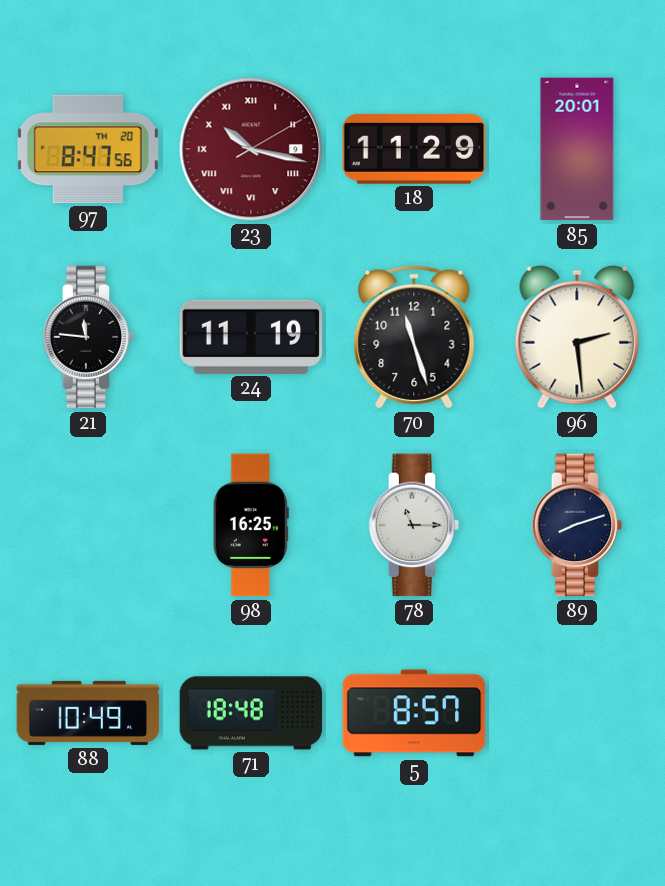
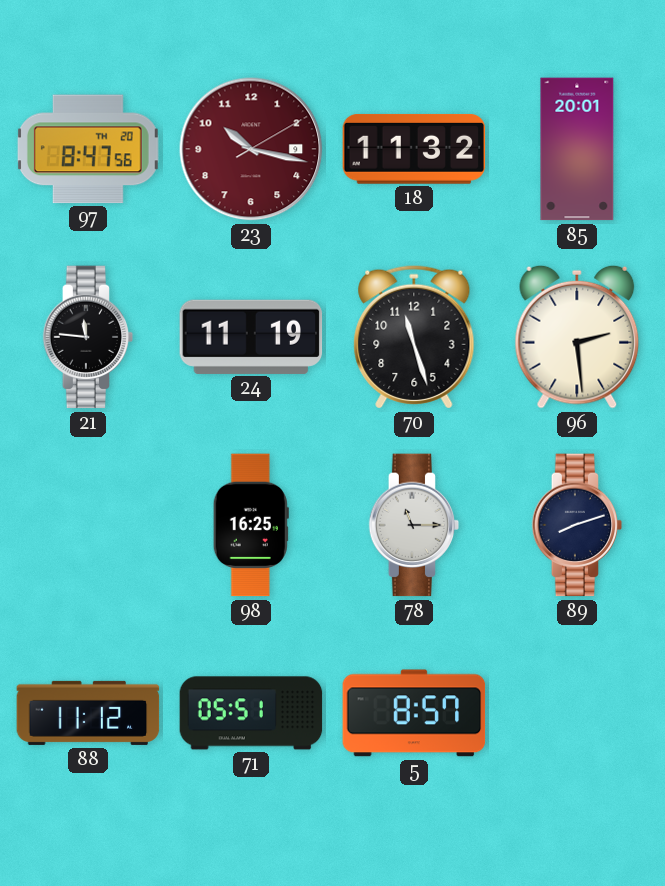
23 numerals: Roman -> Arabic (251, 149)
18: 11:29 -> 11:32 (414, 149)
88: 10:49 -> 11:12 (88, 713)
71: 18:48 -> 05:51 (251, 713)
